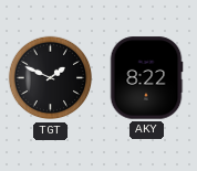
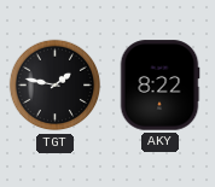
TGT: 1:49 -> 1:47 (56, 86)
